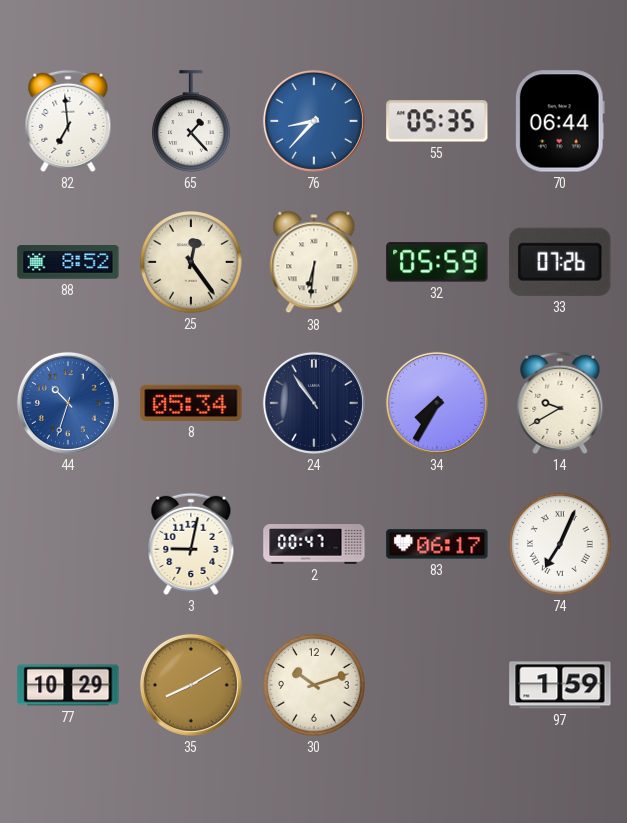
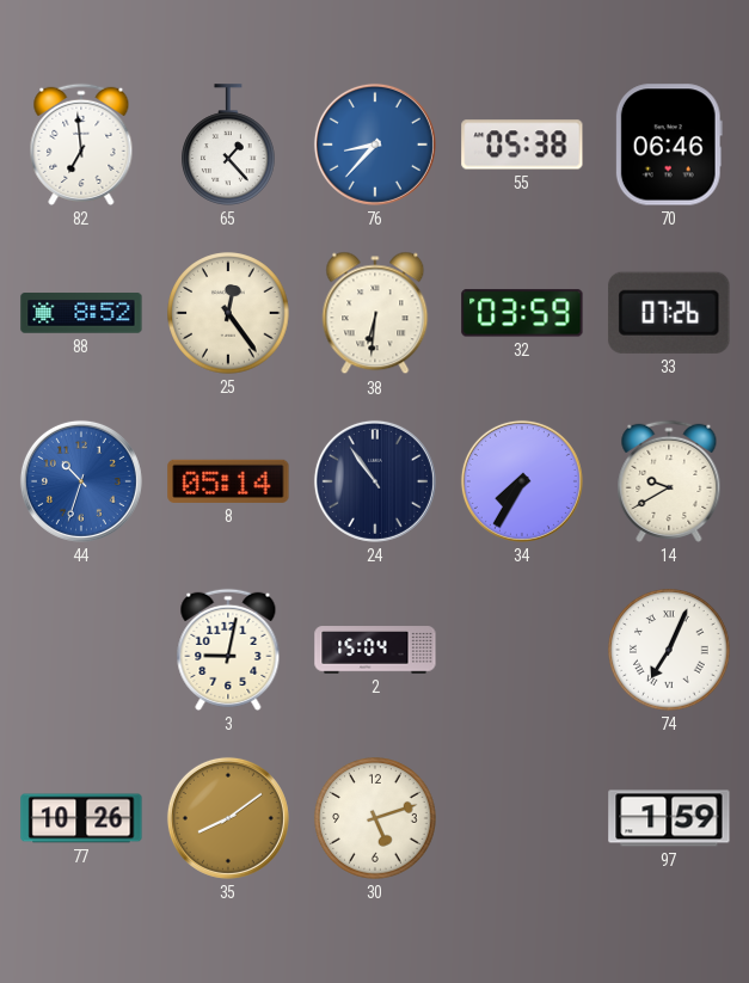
55: 05:35 -> 05:38 (522, 145)
70: 06:44 -> 06:46 (669, 145)
32: 05:59 -> 03:59 (522, 313)
8: 05:34 -> 05:14 (228, 481)
2: 00:47 -> 15:04 (375, 650)
83: 06:17 -> none (437, 544)
77: 10:29 -> 10:26 (81, 818)
35: 8:10 -> 8:09 (228, 818)
30: 10:12 -> 5:12 (375, 818)
